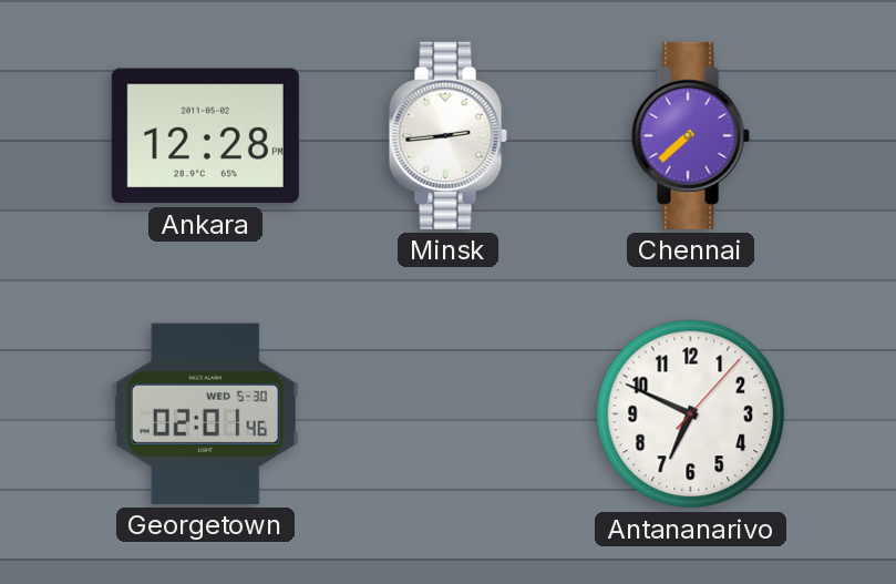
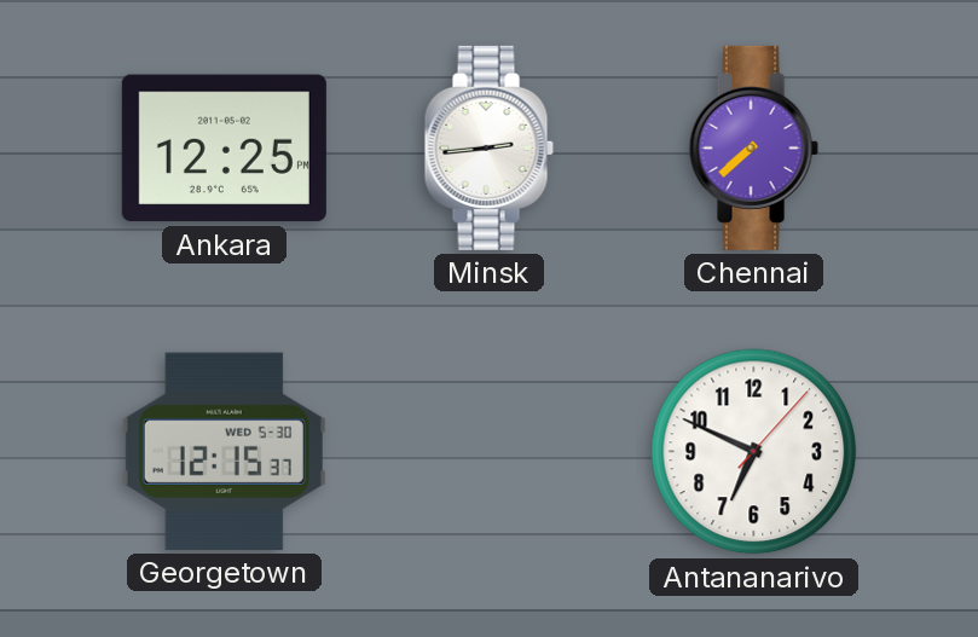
Ankara: 12:28 -> 12:25 (224, 149)
Georgetown: 02:01 -> 12:15 (224, 451)
